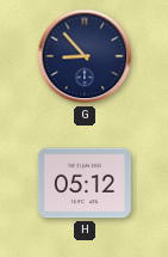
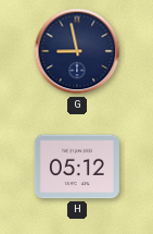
G: 8:53 -> 8:58 (77, 51)
